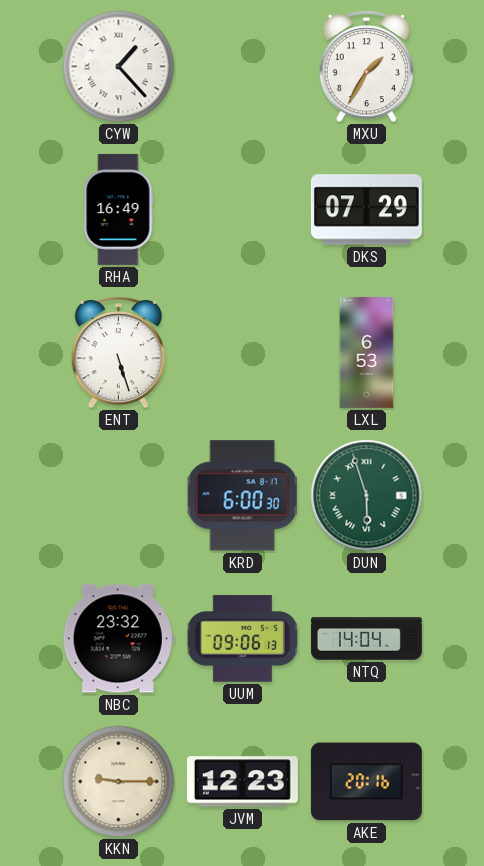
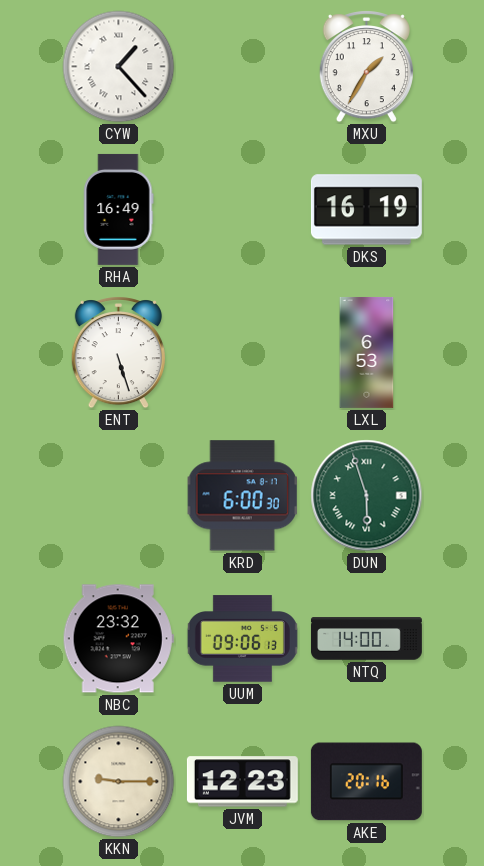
DKS: 07:29 -> 16:19 (366, 210)
NTQ: 14:04 -> 14:00 (366, 639)
